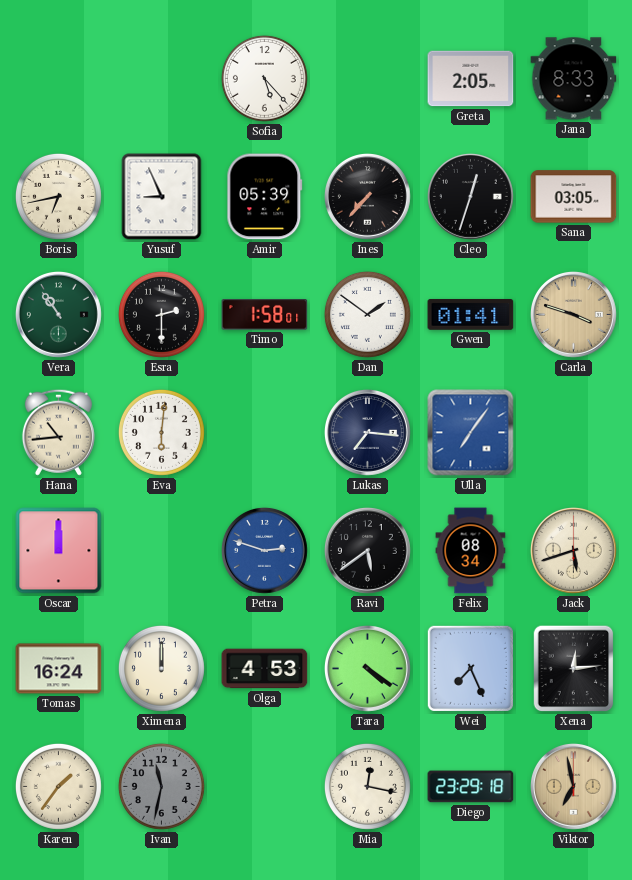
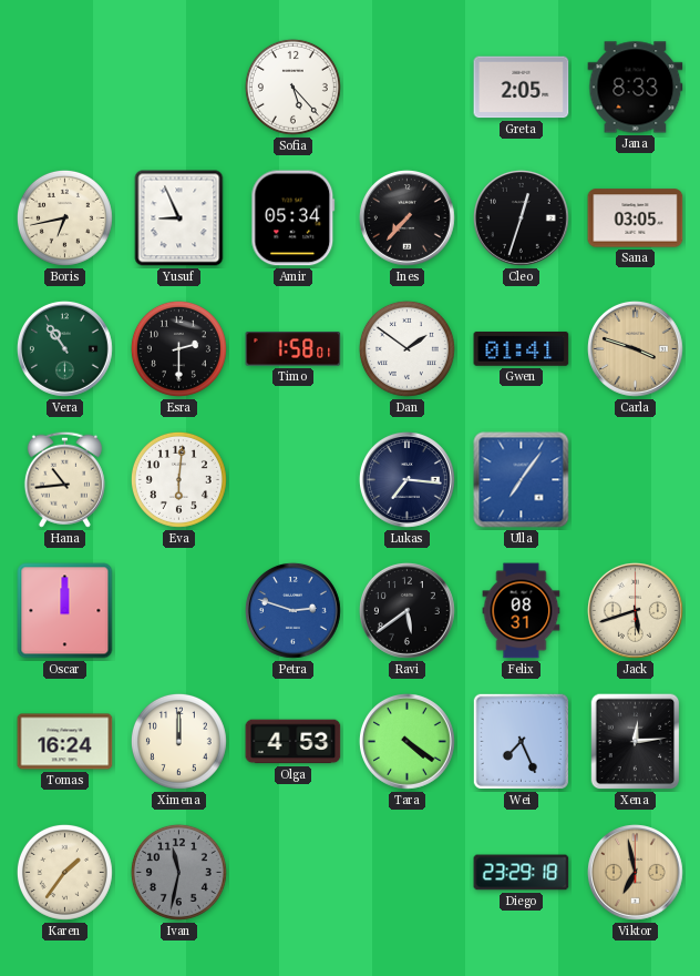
Amir: 05:39 -> 05:34 (294, 218)
Felix: 08:34 -> 08:31 (522, 611)
Mia: 12:17 -> none (367, 786)
